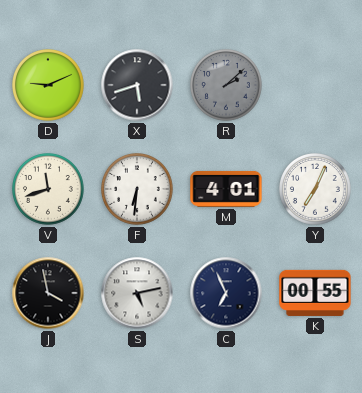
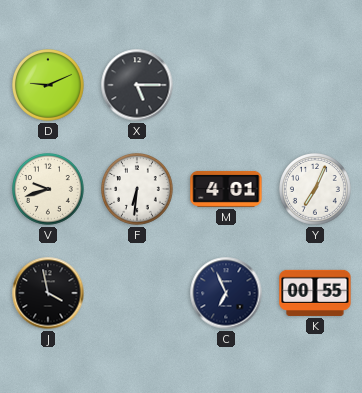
X: 5:42 -> 5:15 (137, 85)
R: 2:08 -> none (227, 86)
V: 11:42 -> 9:42 (49, 190)
S: 5:13 -> none (137, 293)
